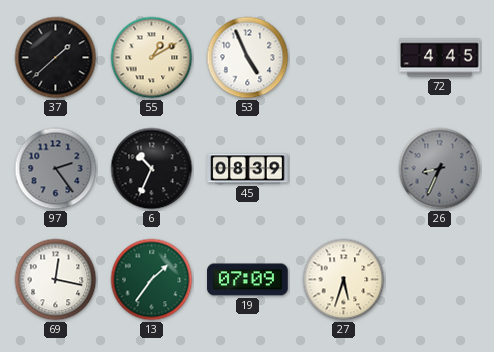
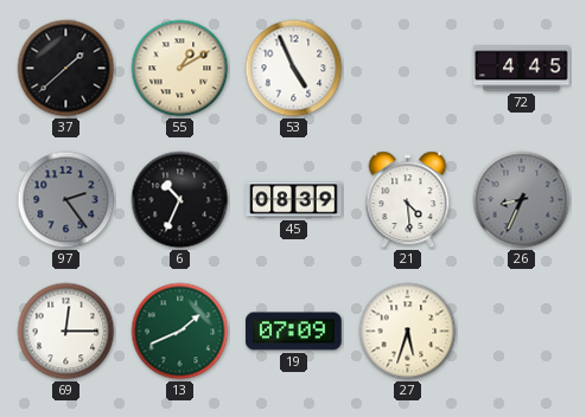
21: none -> 4:29 (408, 200)
69: 12:17 -> 12:15 (66, 332)
13: 1:36 -> 1:41 (180, 332)
